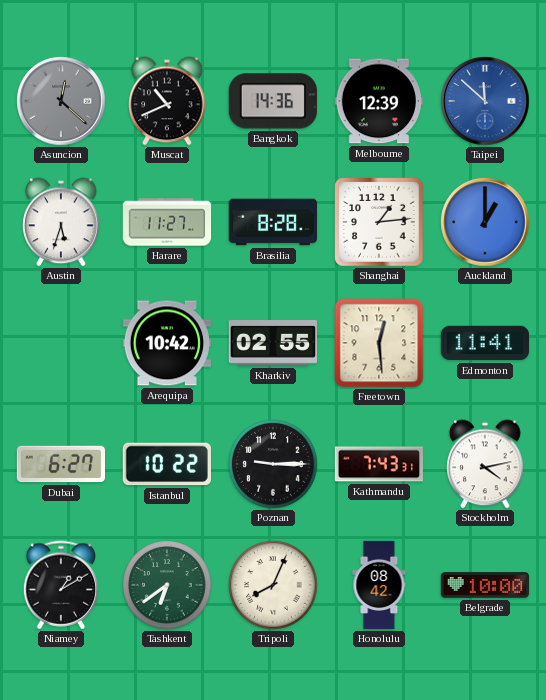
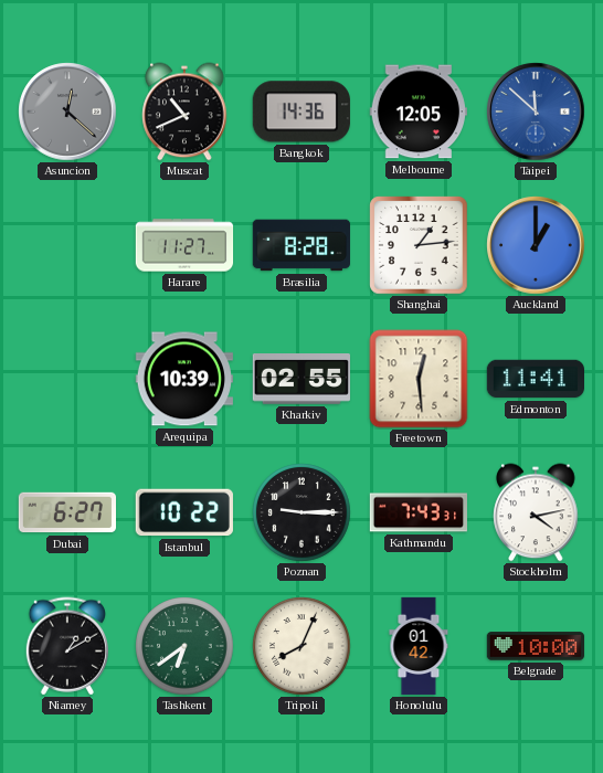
Melbourne: 12:39 -> 12:05 (417, 112)
Austin: 5:33 -> none (61, 222)
Arequipa: 10:42 -> 10:39 (183, 379)
Honolulu: 08:42 -> 01:42 (419, 646)
